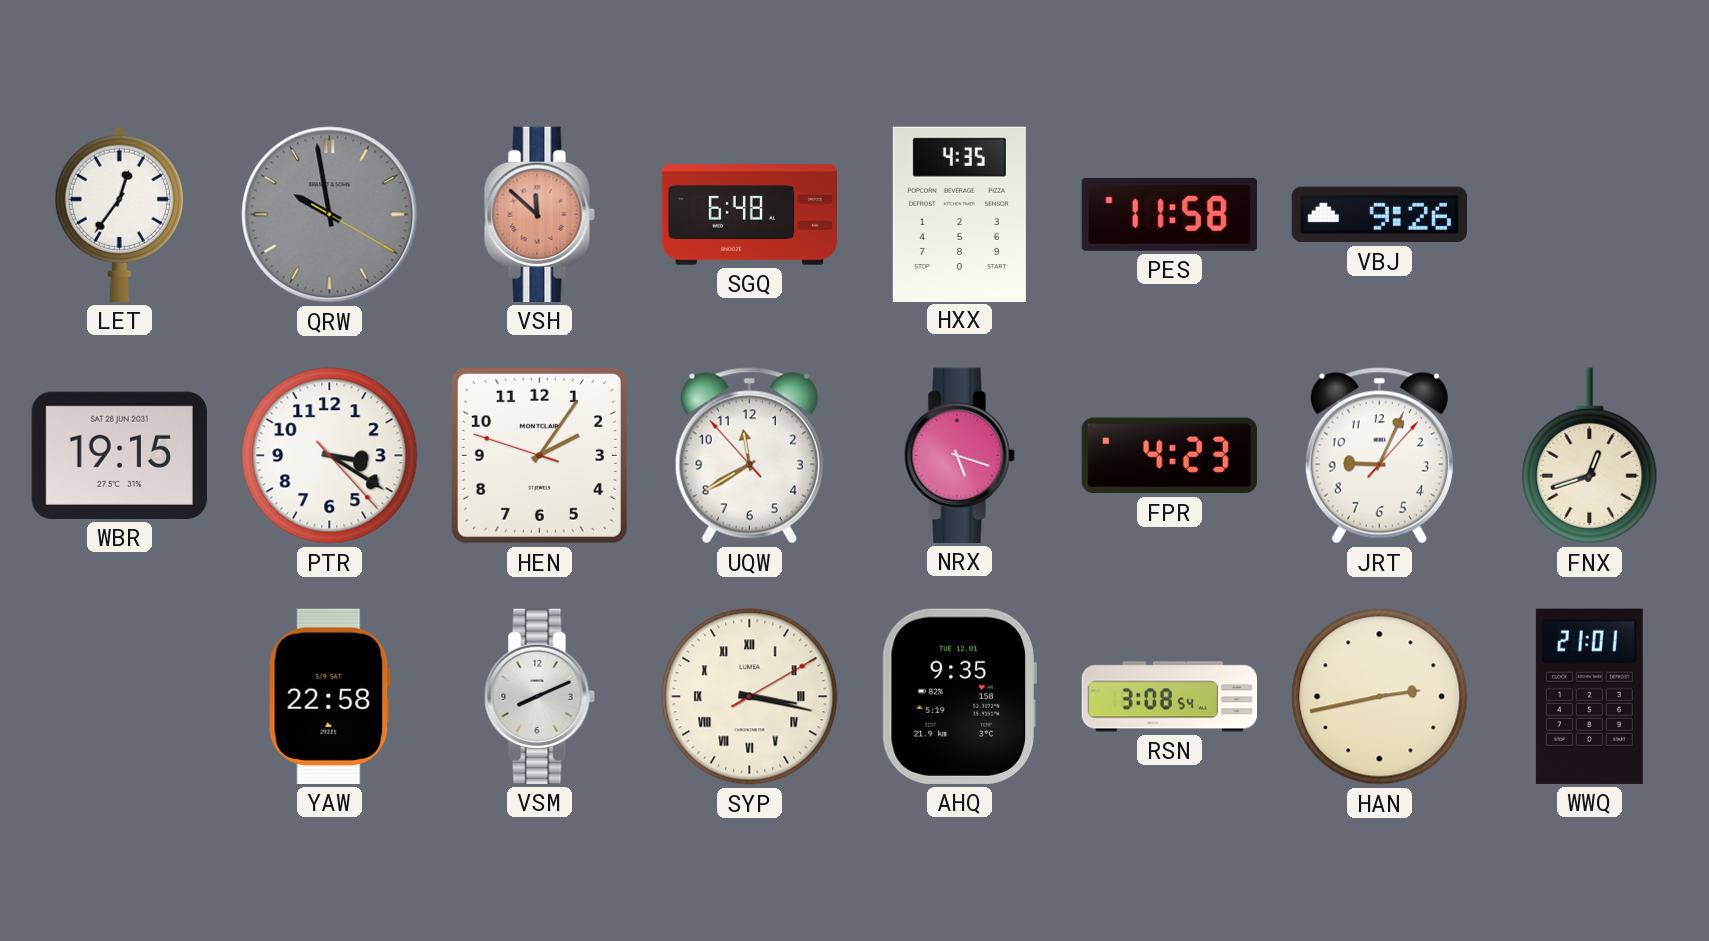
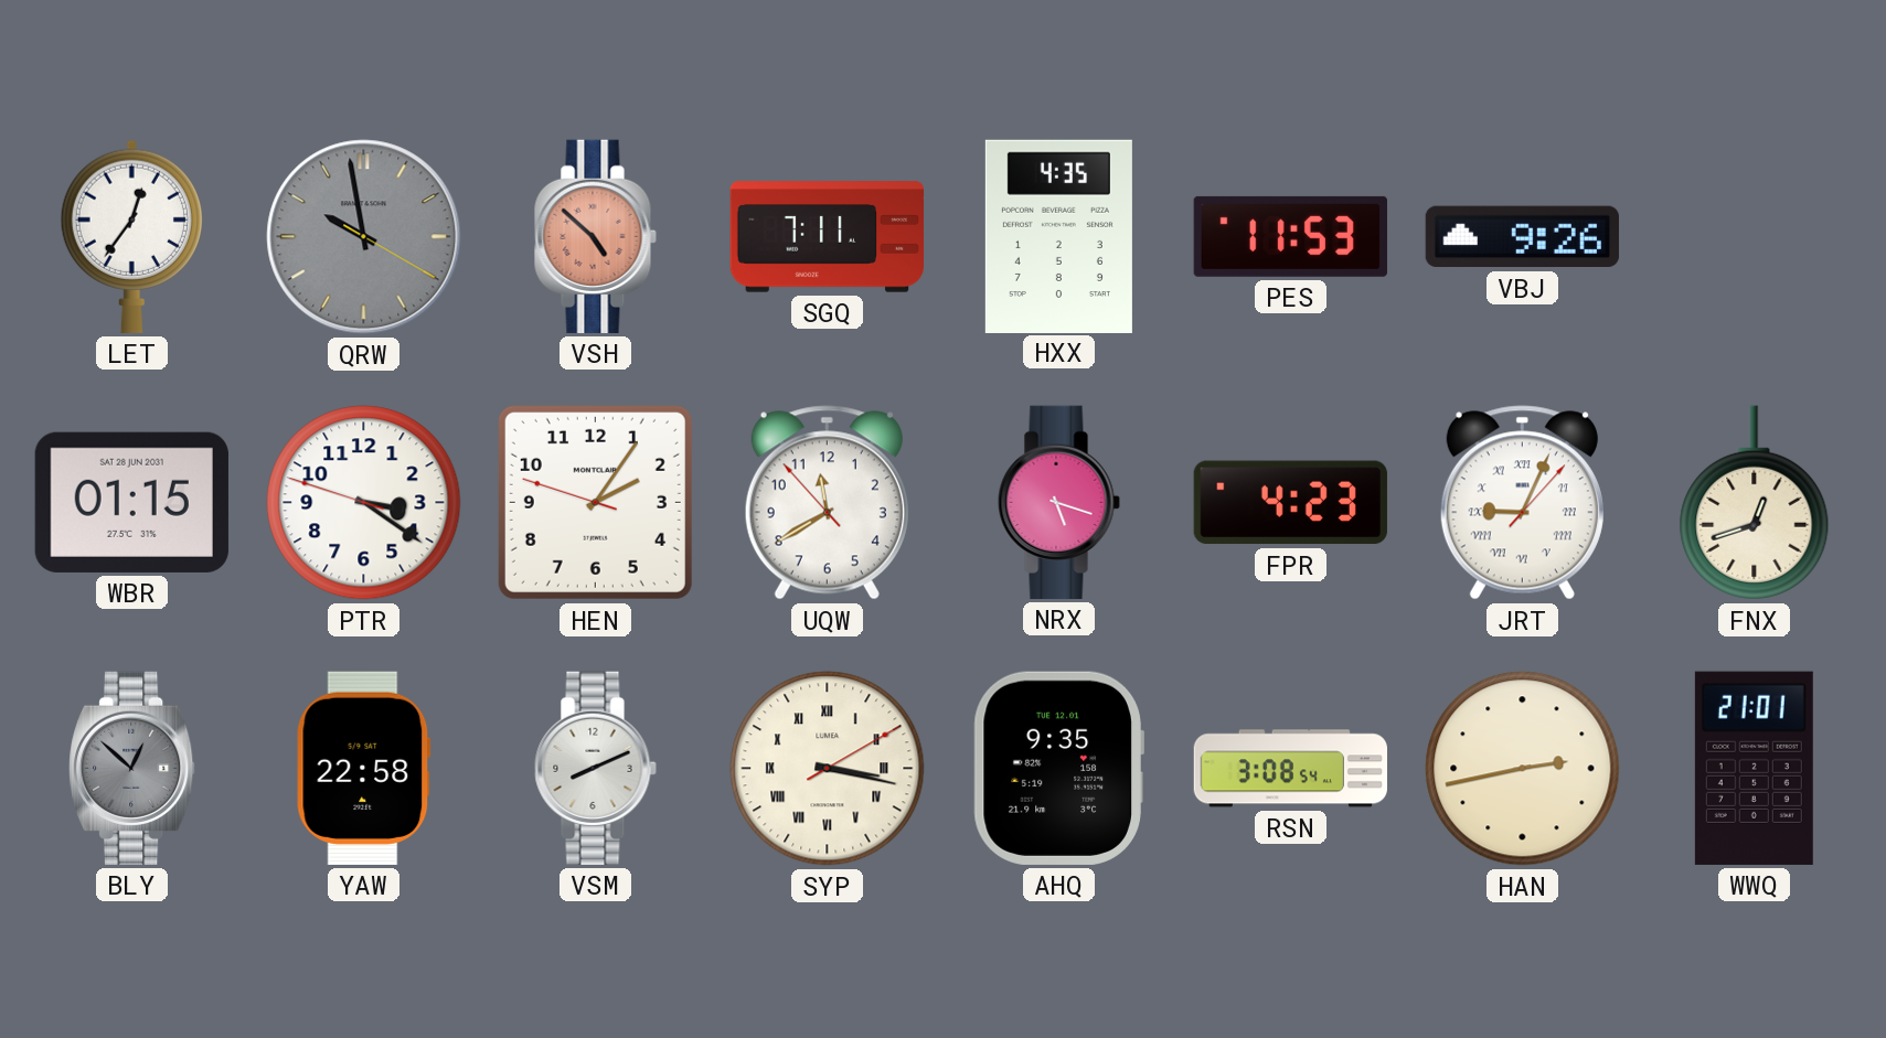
VSH: 11:52 -> 4:52 (595, 236)
SGQ: 6:48 -> 7:11 (827, 237)
PES: 11:58 -> 11:53 (1290, 236)
WBR: 19:15 -> 01:15 (131, 502)
PTR: 3:20:23 -> 3:20:48 (364, 503)
JRT numerals: Arabic -> Roman (1522, 503)
BLY: none -> 12:52 (132, 768)
